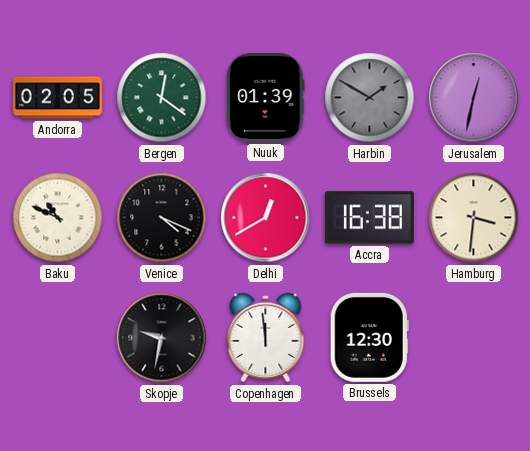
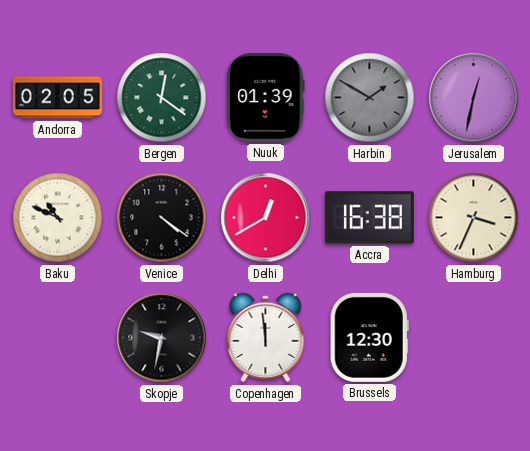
Venice: 4:19 -> 4:21 (162, 218)
Hamburg: 3:31 -> 3:34 (474, 218)
